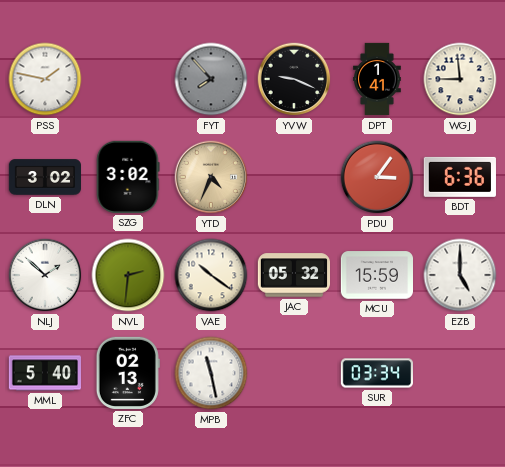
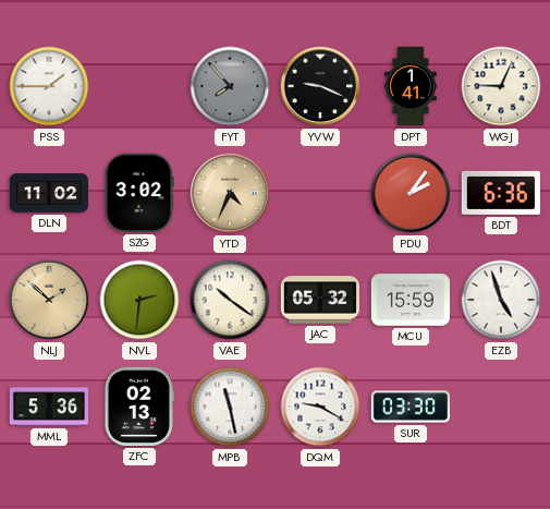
PSS: 1:47 -> 1:45 (49, 86)
WGJ: 8:59 -> 9:04 (501, 86)
DLN: 3:02 -> 11:02 (48, 193)
PDU: 3:06 -> 2:06 (411, 193)
NLJ dial: white -> champagne (49, 300)
EZB: 5:00 -> 4:57 (501, 300)
MML: 5:40 -> 5:36 (48, 407)
DQM: none -> 9:20 (320, 407)
SUR: 03:34 -> 03:30 (410, 407)
